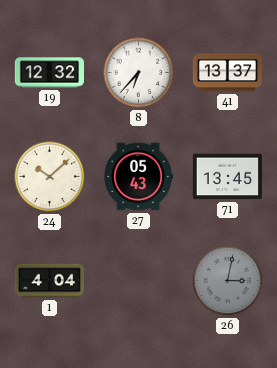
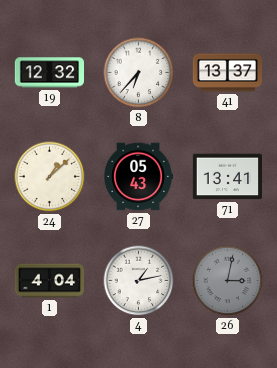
24: 10:08 -> 1:08 (50, 177)
71: 13:45 -> 13:41 (227, 177)
4: none -> 1:13 (139, 281)
